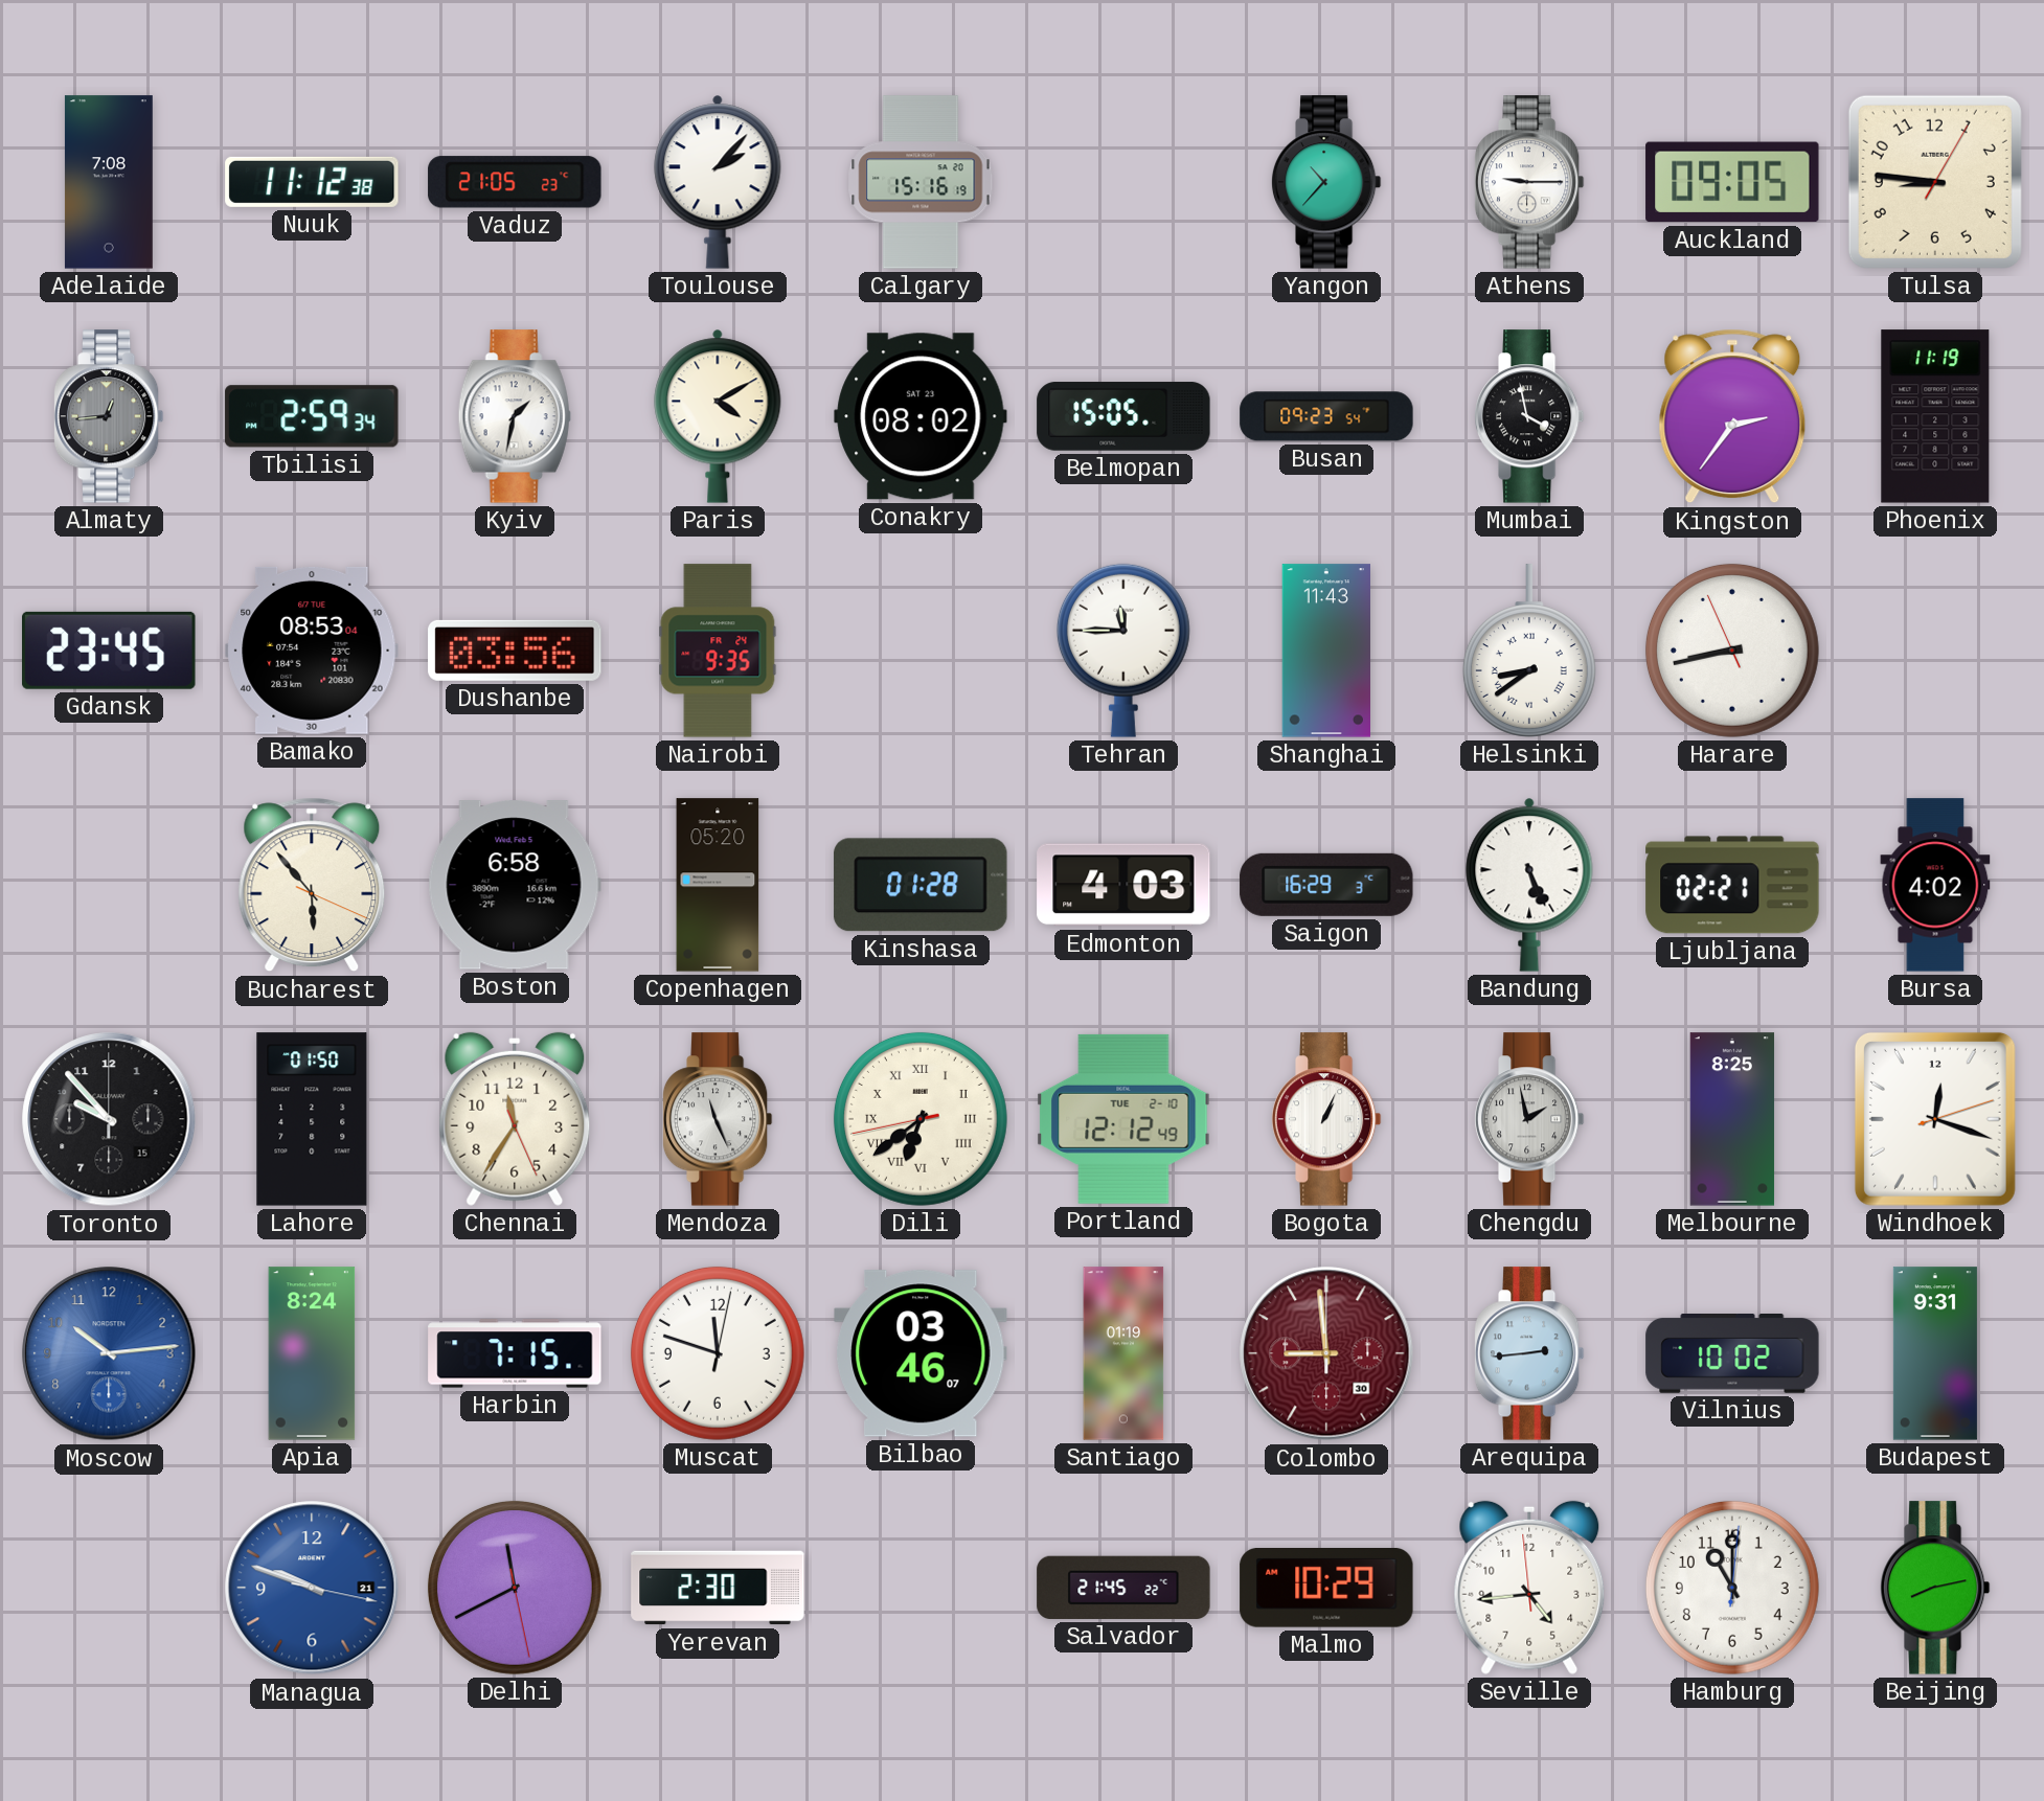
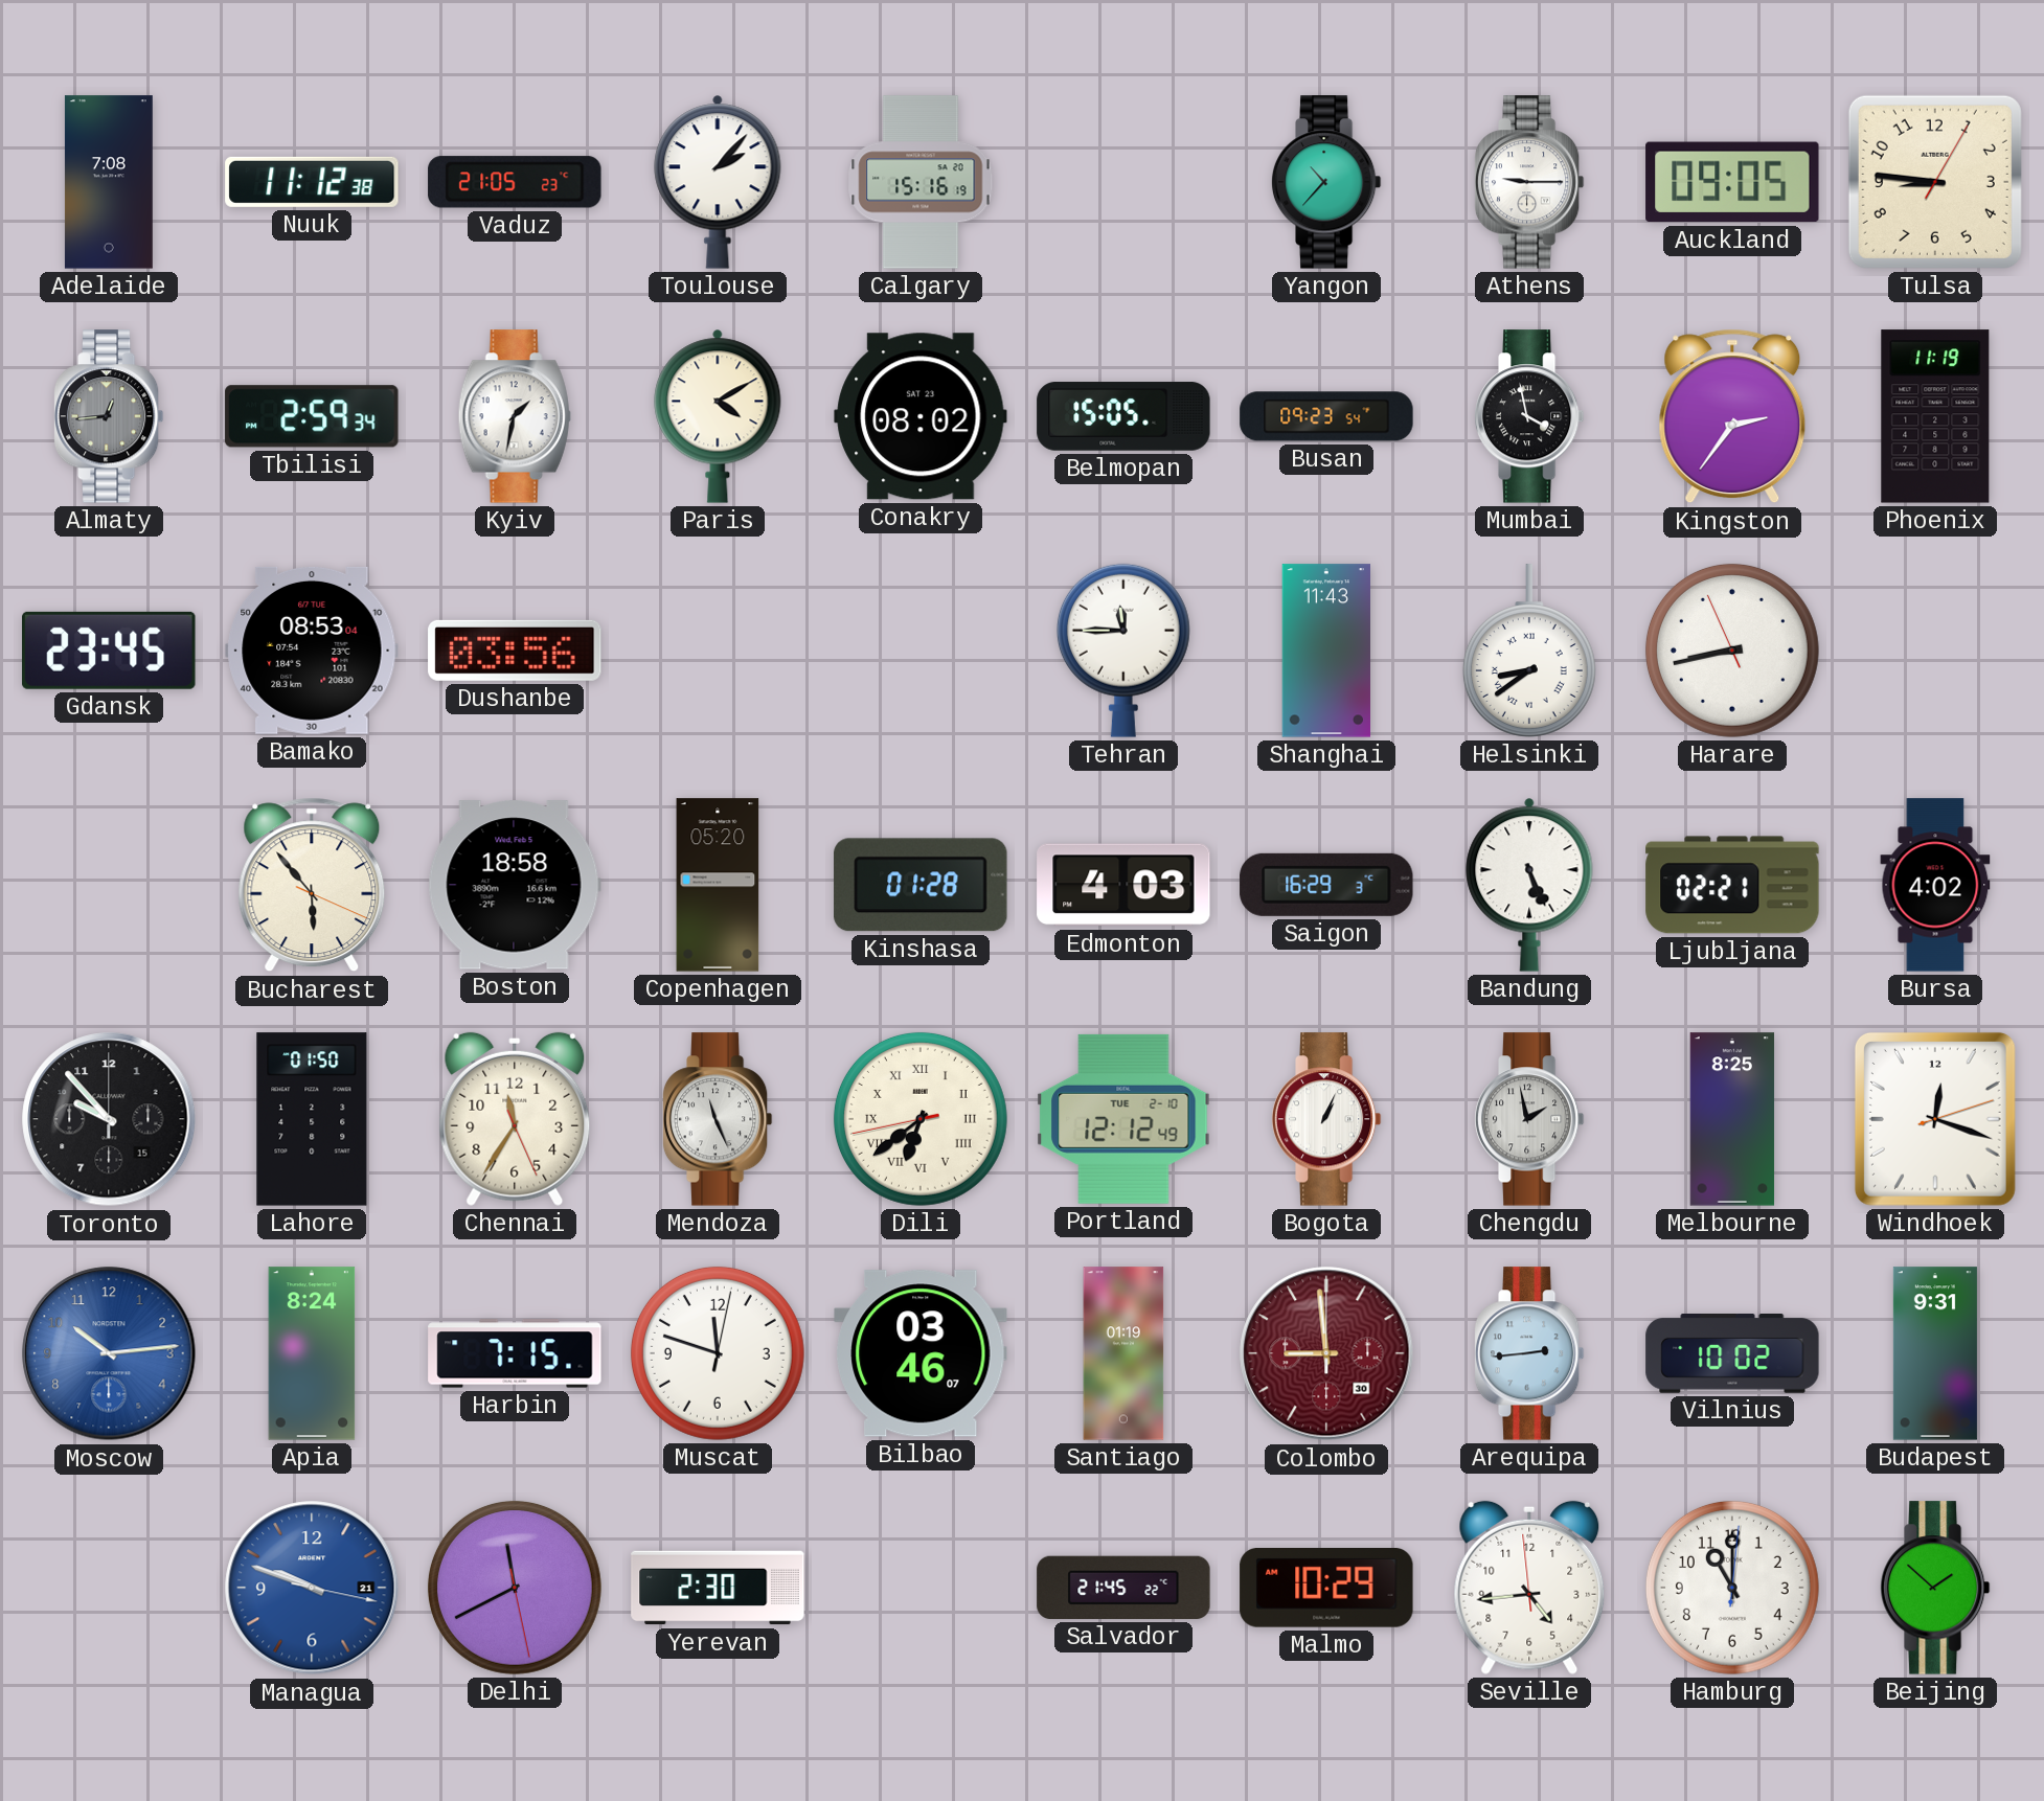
Nairobi: 9:35 -> none (718, 651)
Boston: 6:58 -> 18:58 (515, 885)
Beijing: 8:13 -> 1:52 (1935, 1588)
